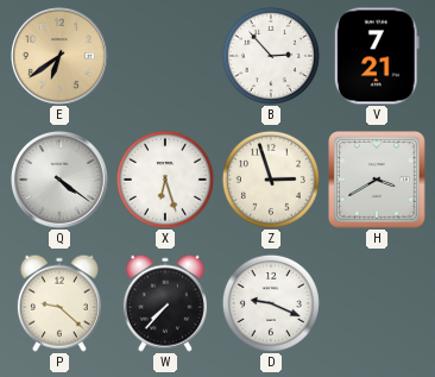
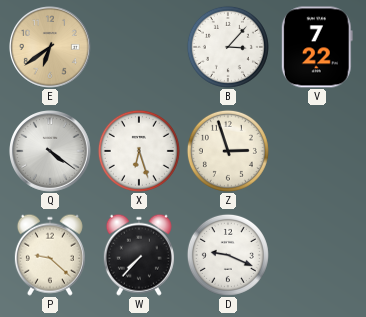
B: 2:53 -> 3:07 (228, 47)
V: 7:21 -> 7:22 (317, 47)
H: 3:40 -> none (377, 180)
